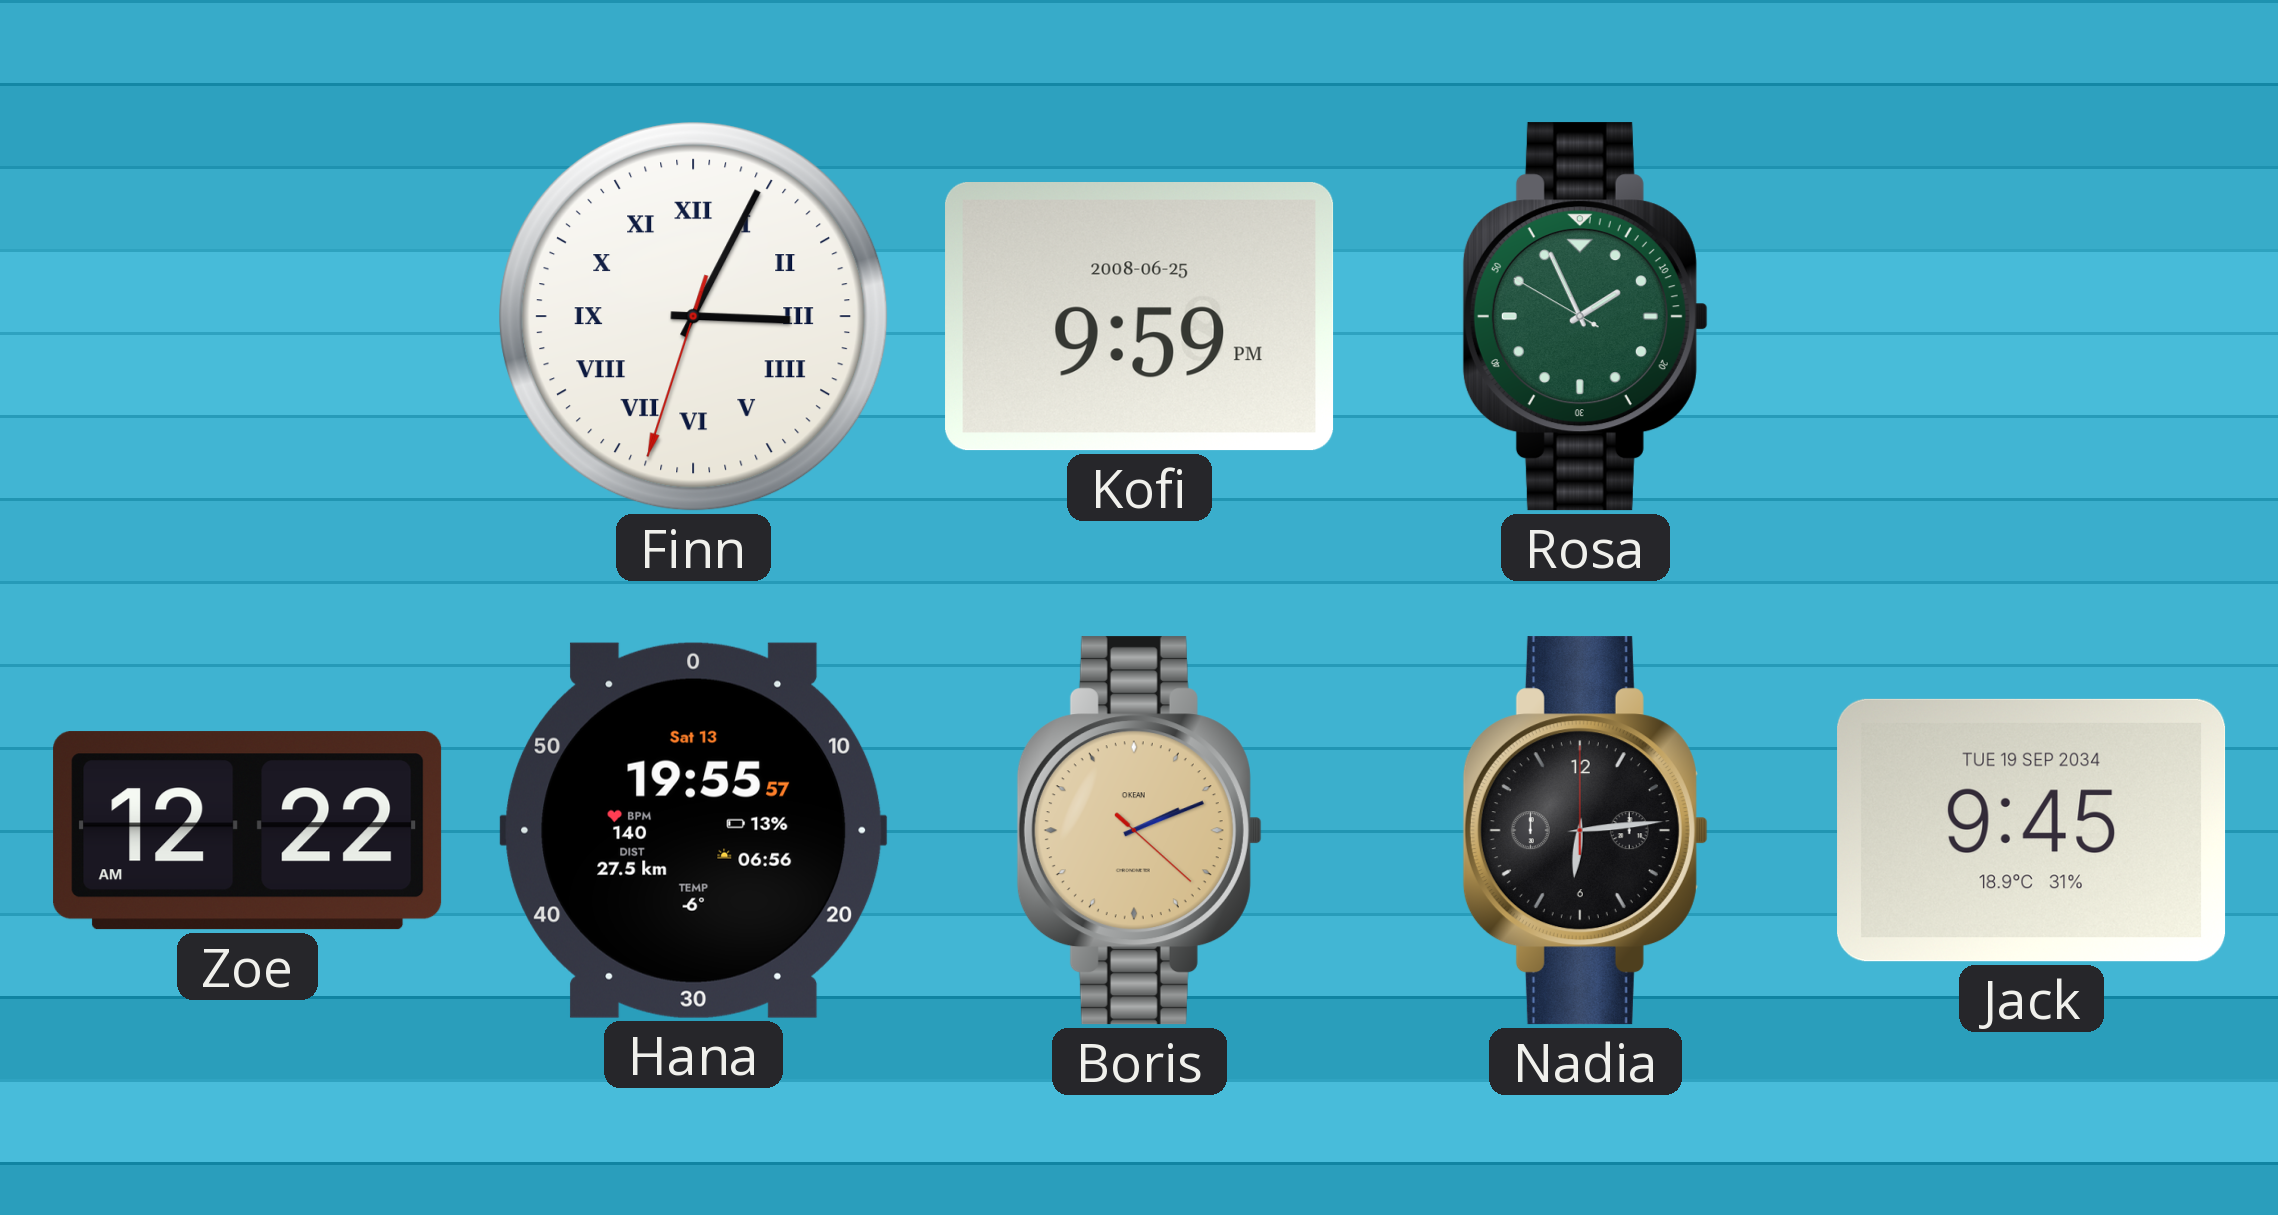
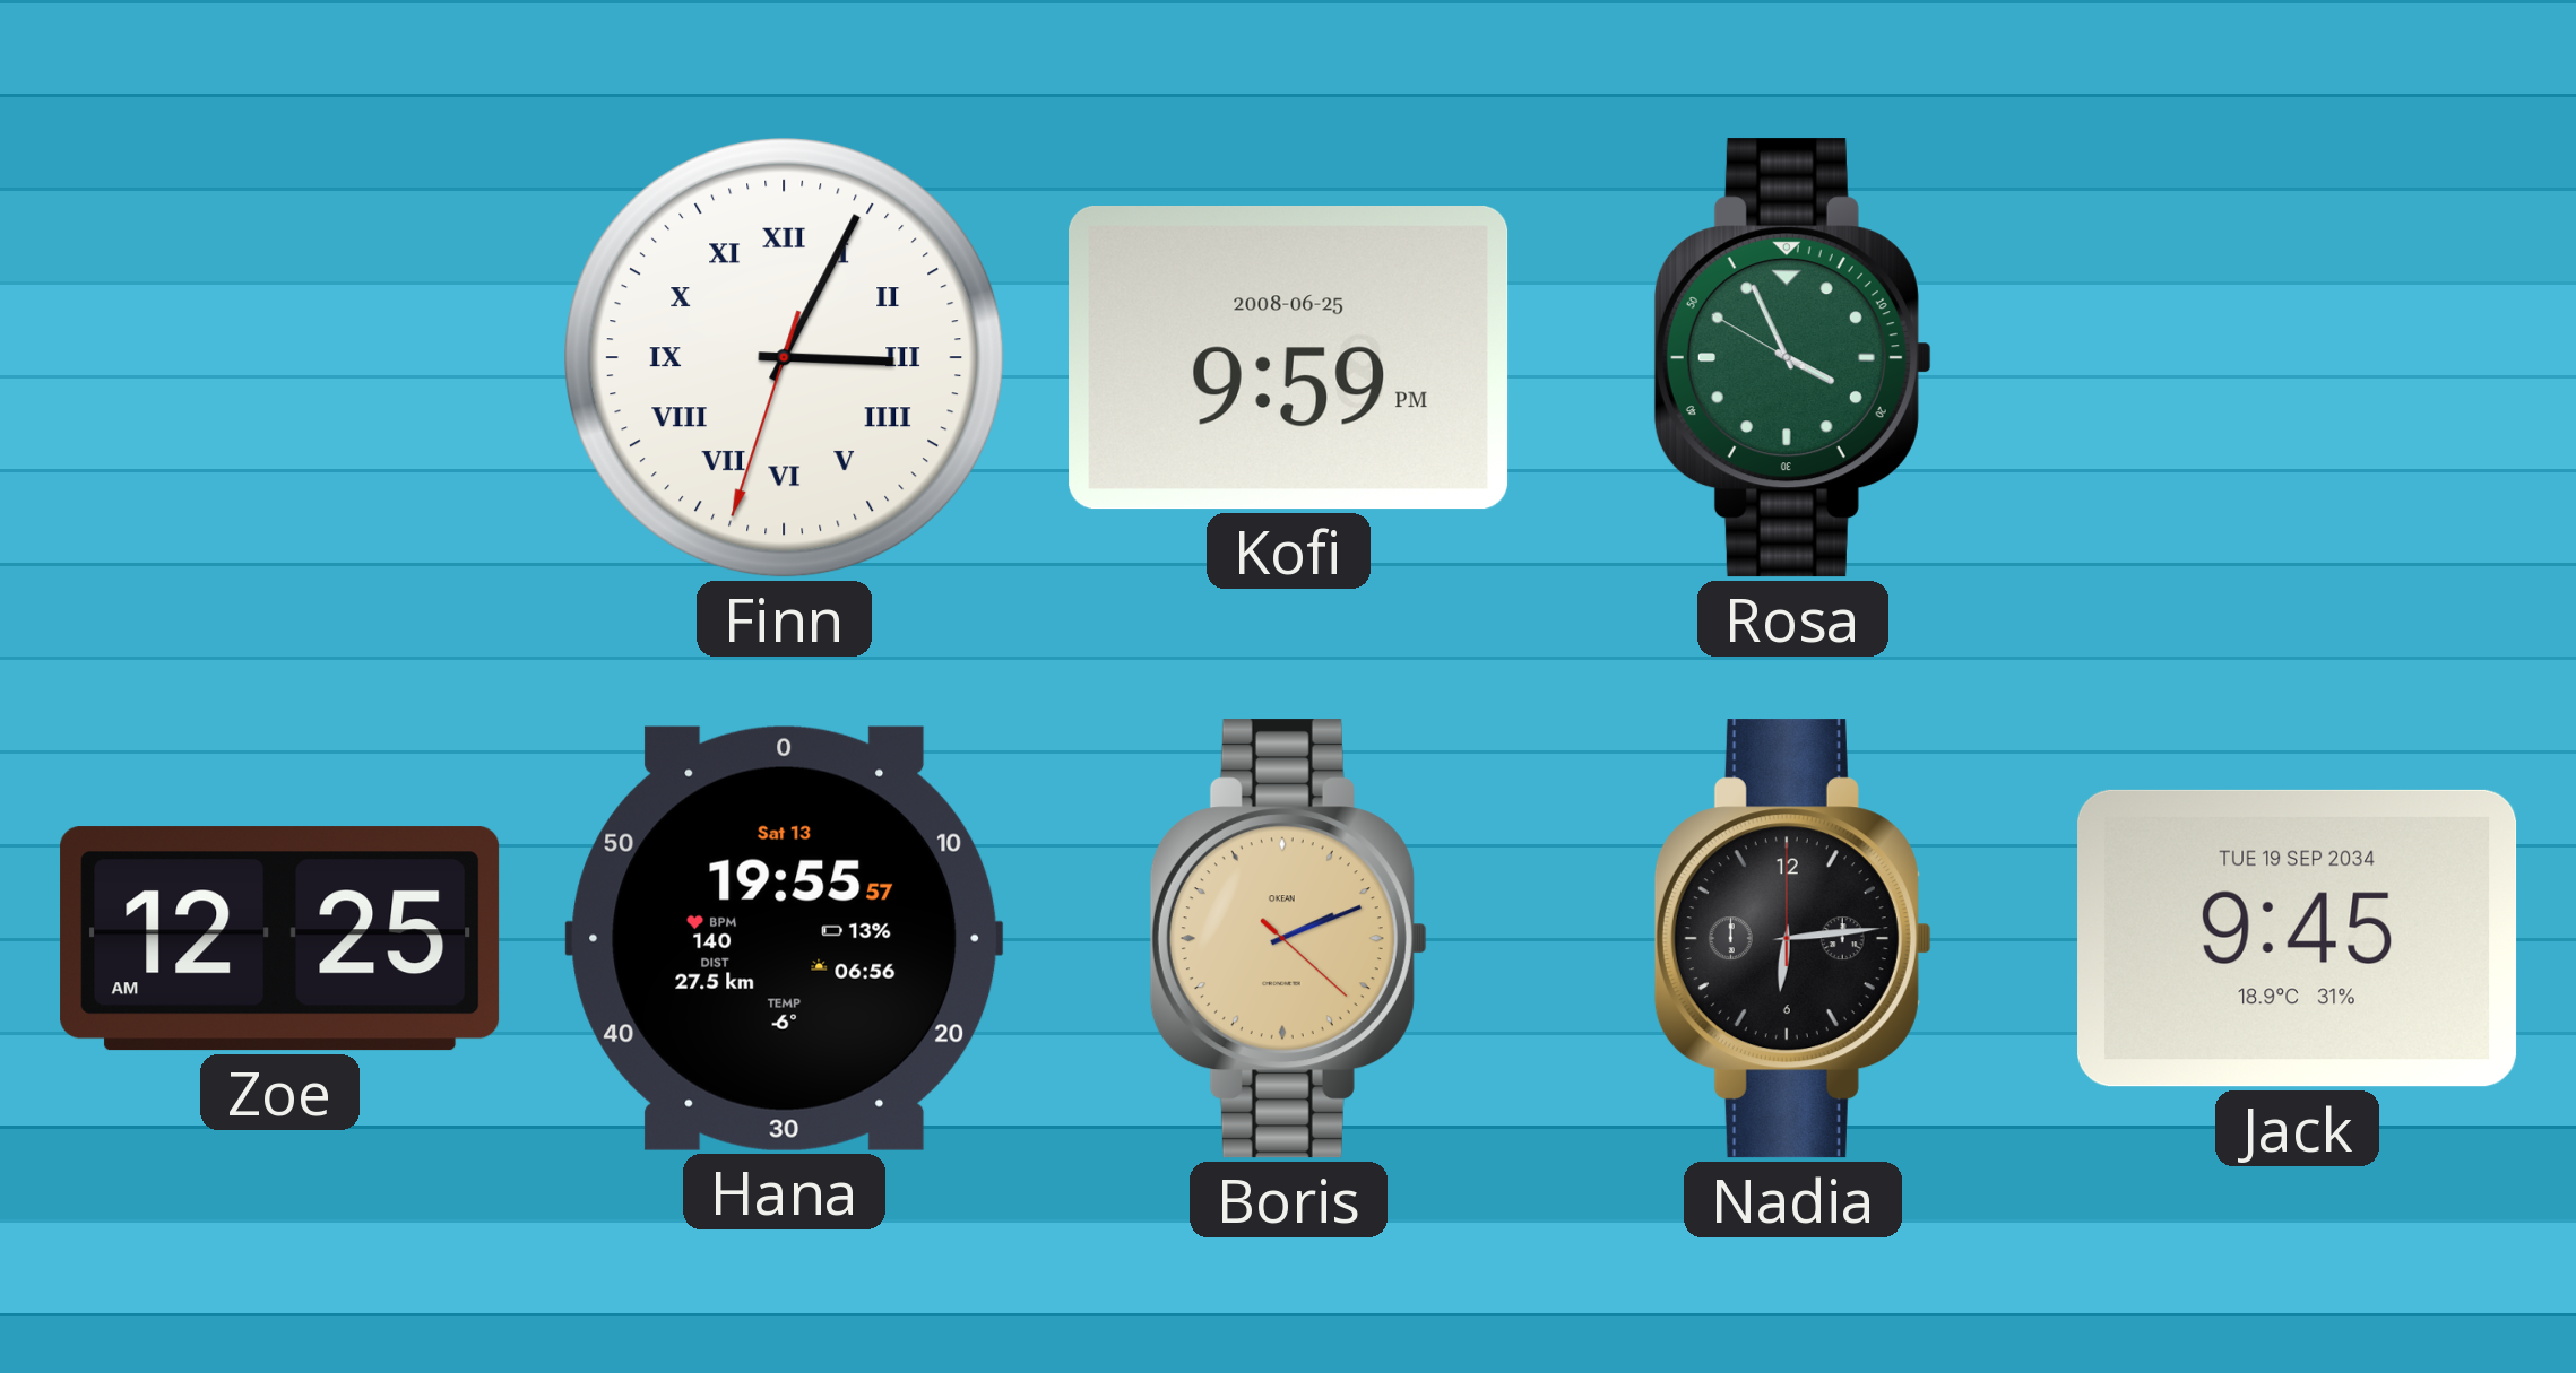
Rosa: 1:55 -> 3:55 (1792, 358)
Zoe: 12:22 -> 12:25 (280, 939)
